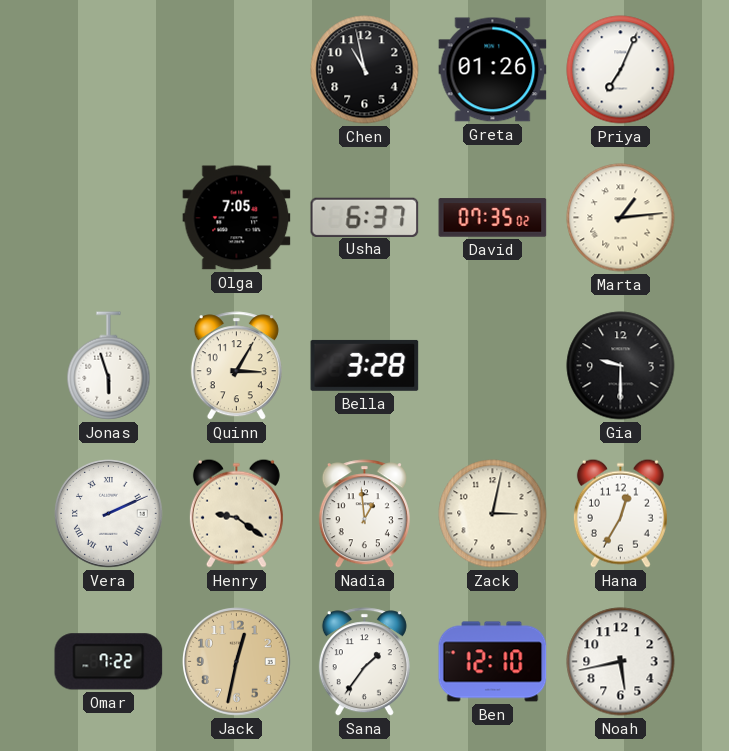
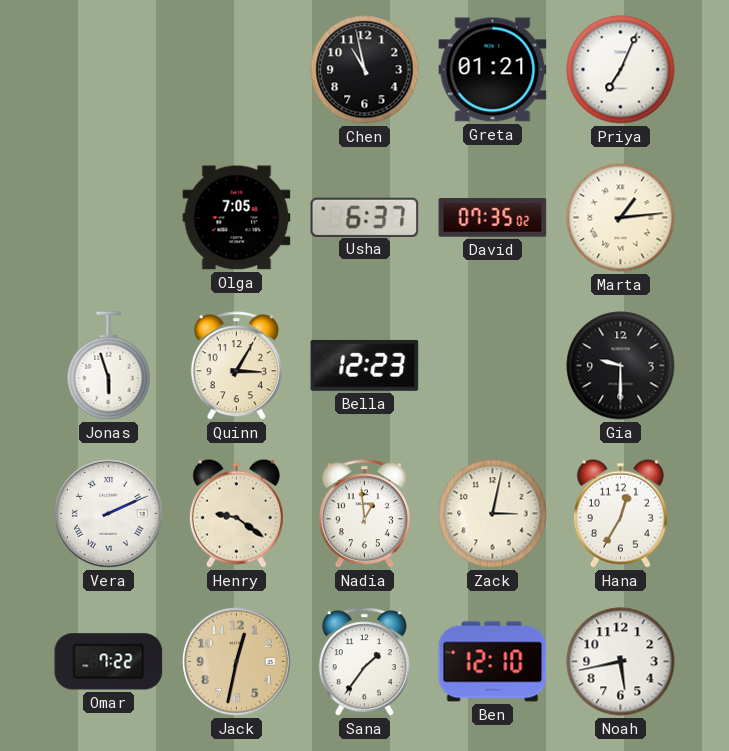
Greta: 01:26 -> 01:21 (493, 70)
Bella: 3:28 -> 12:23 (365, 365)
